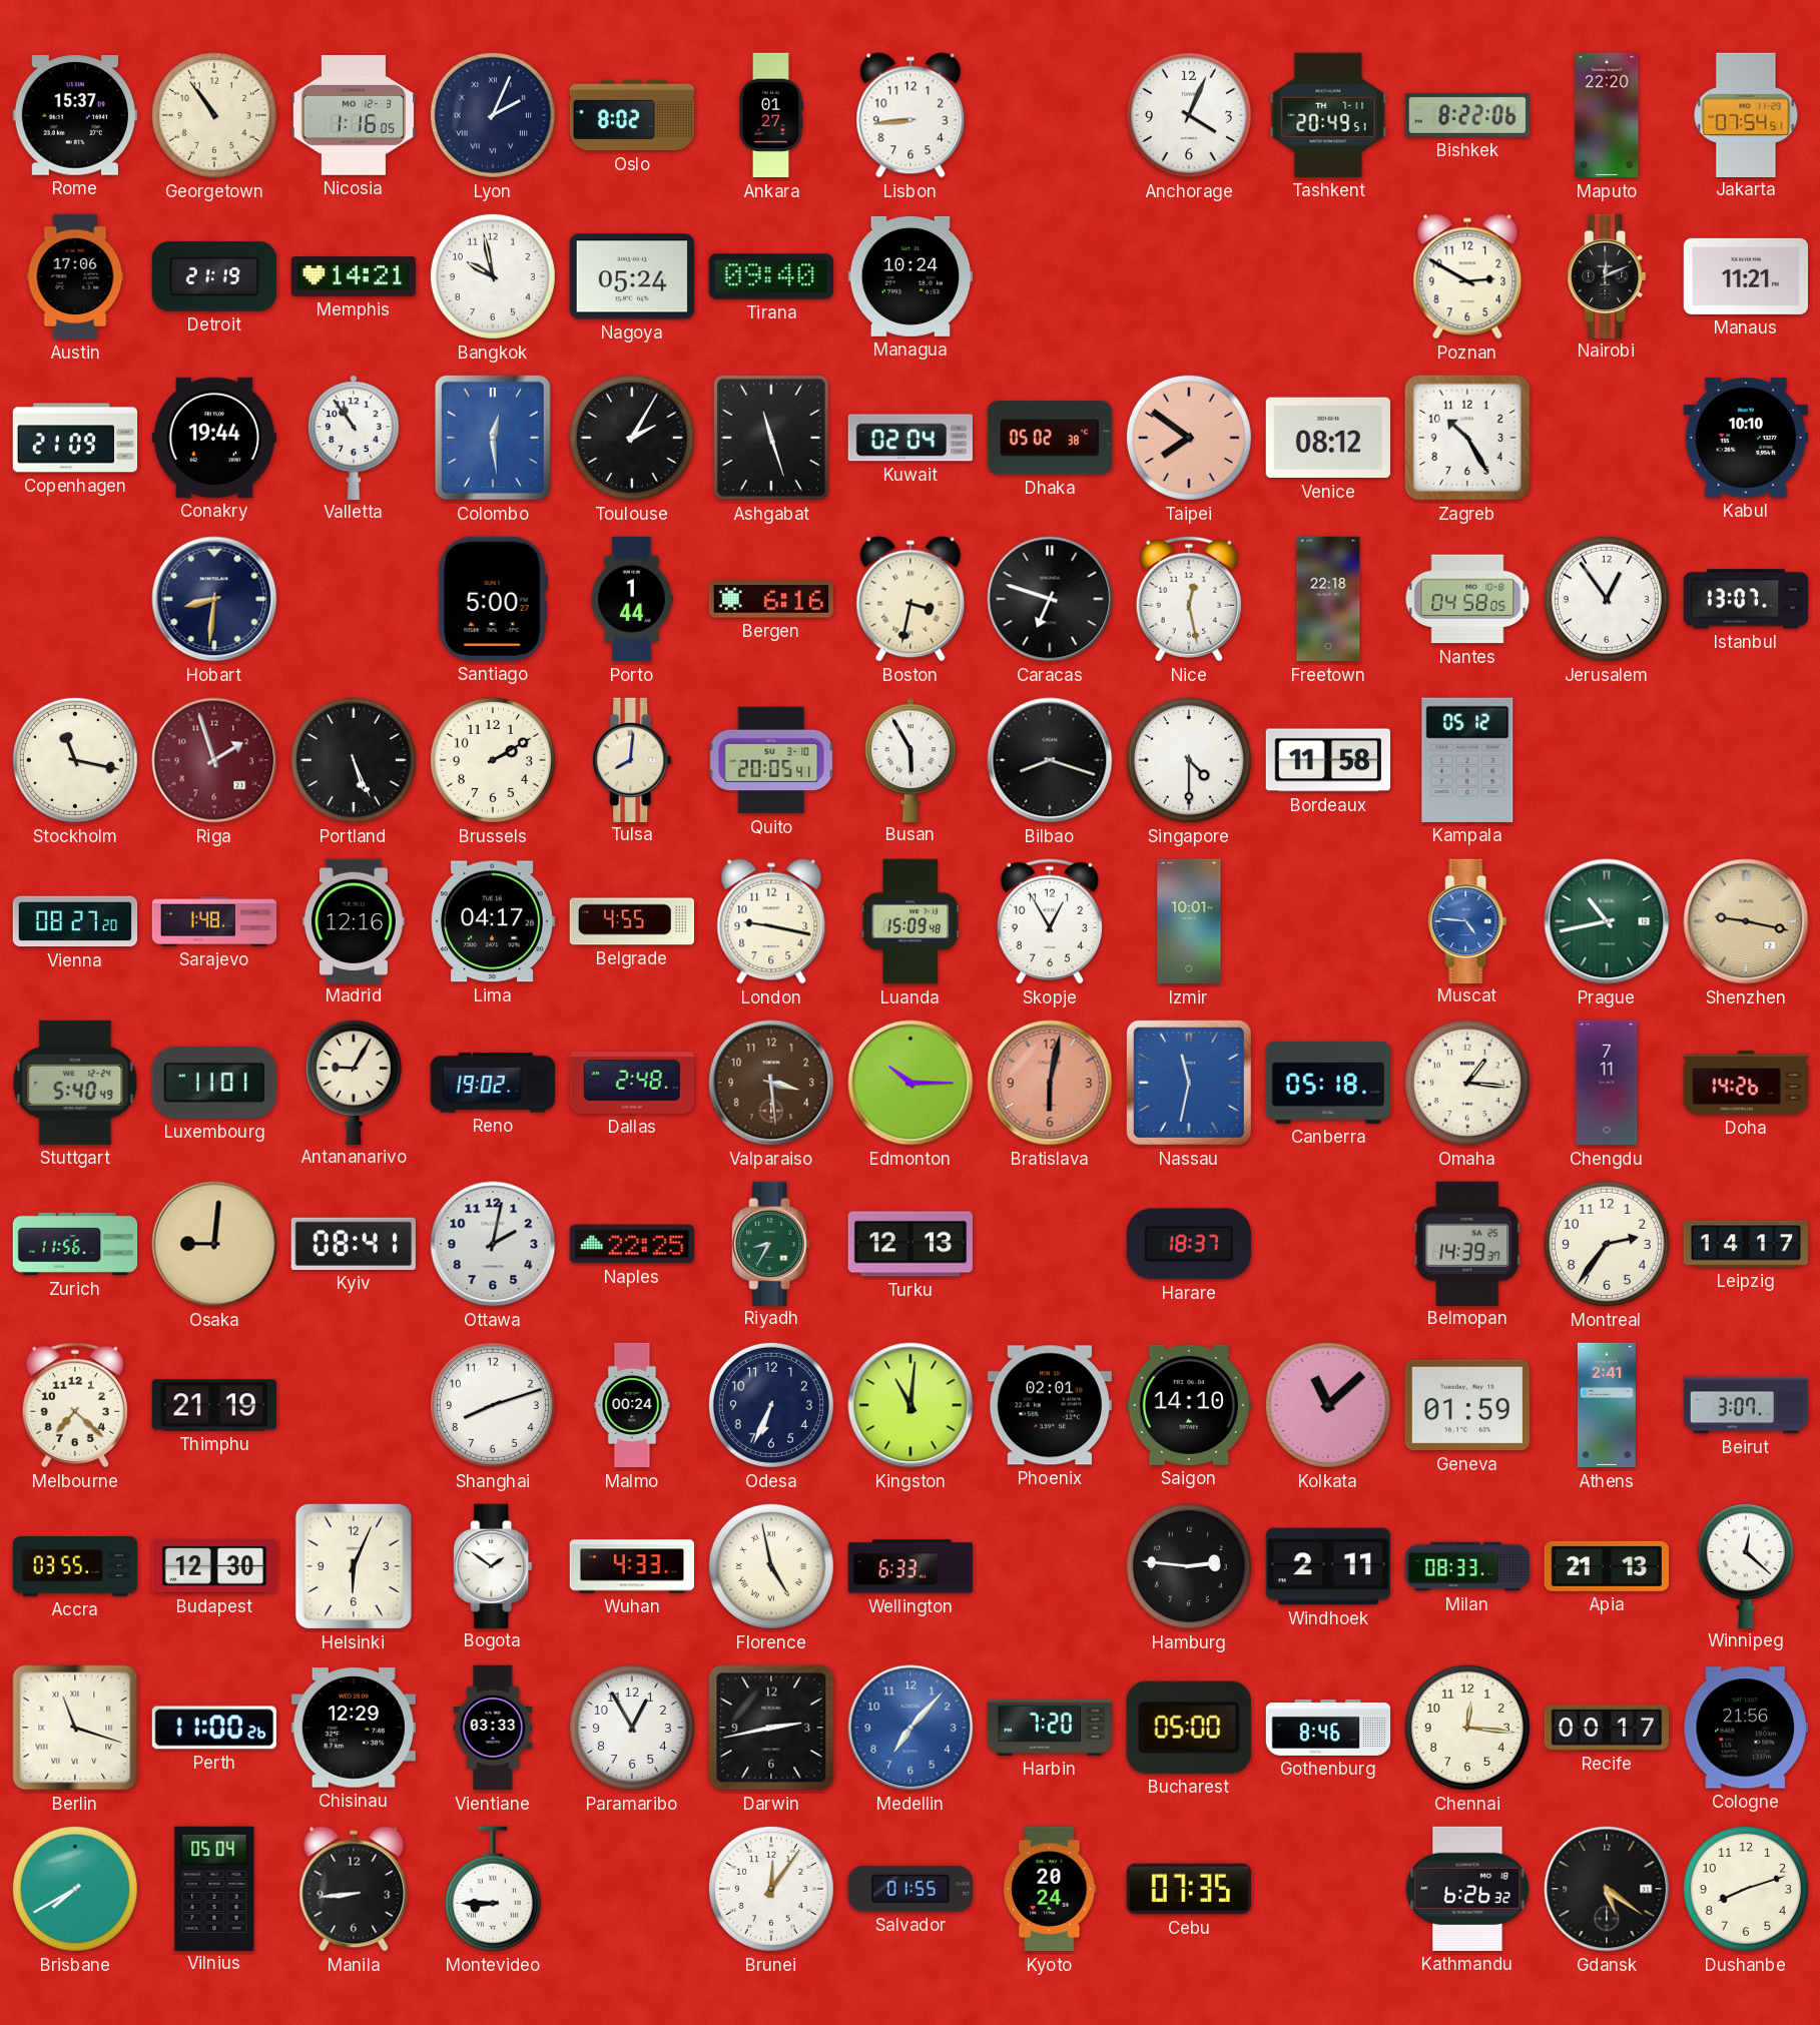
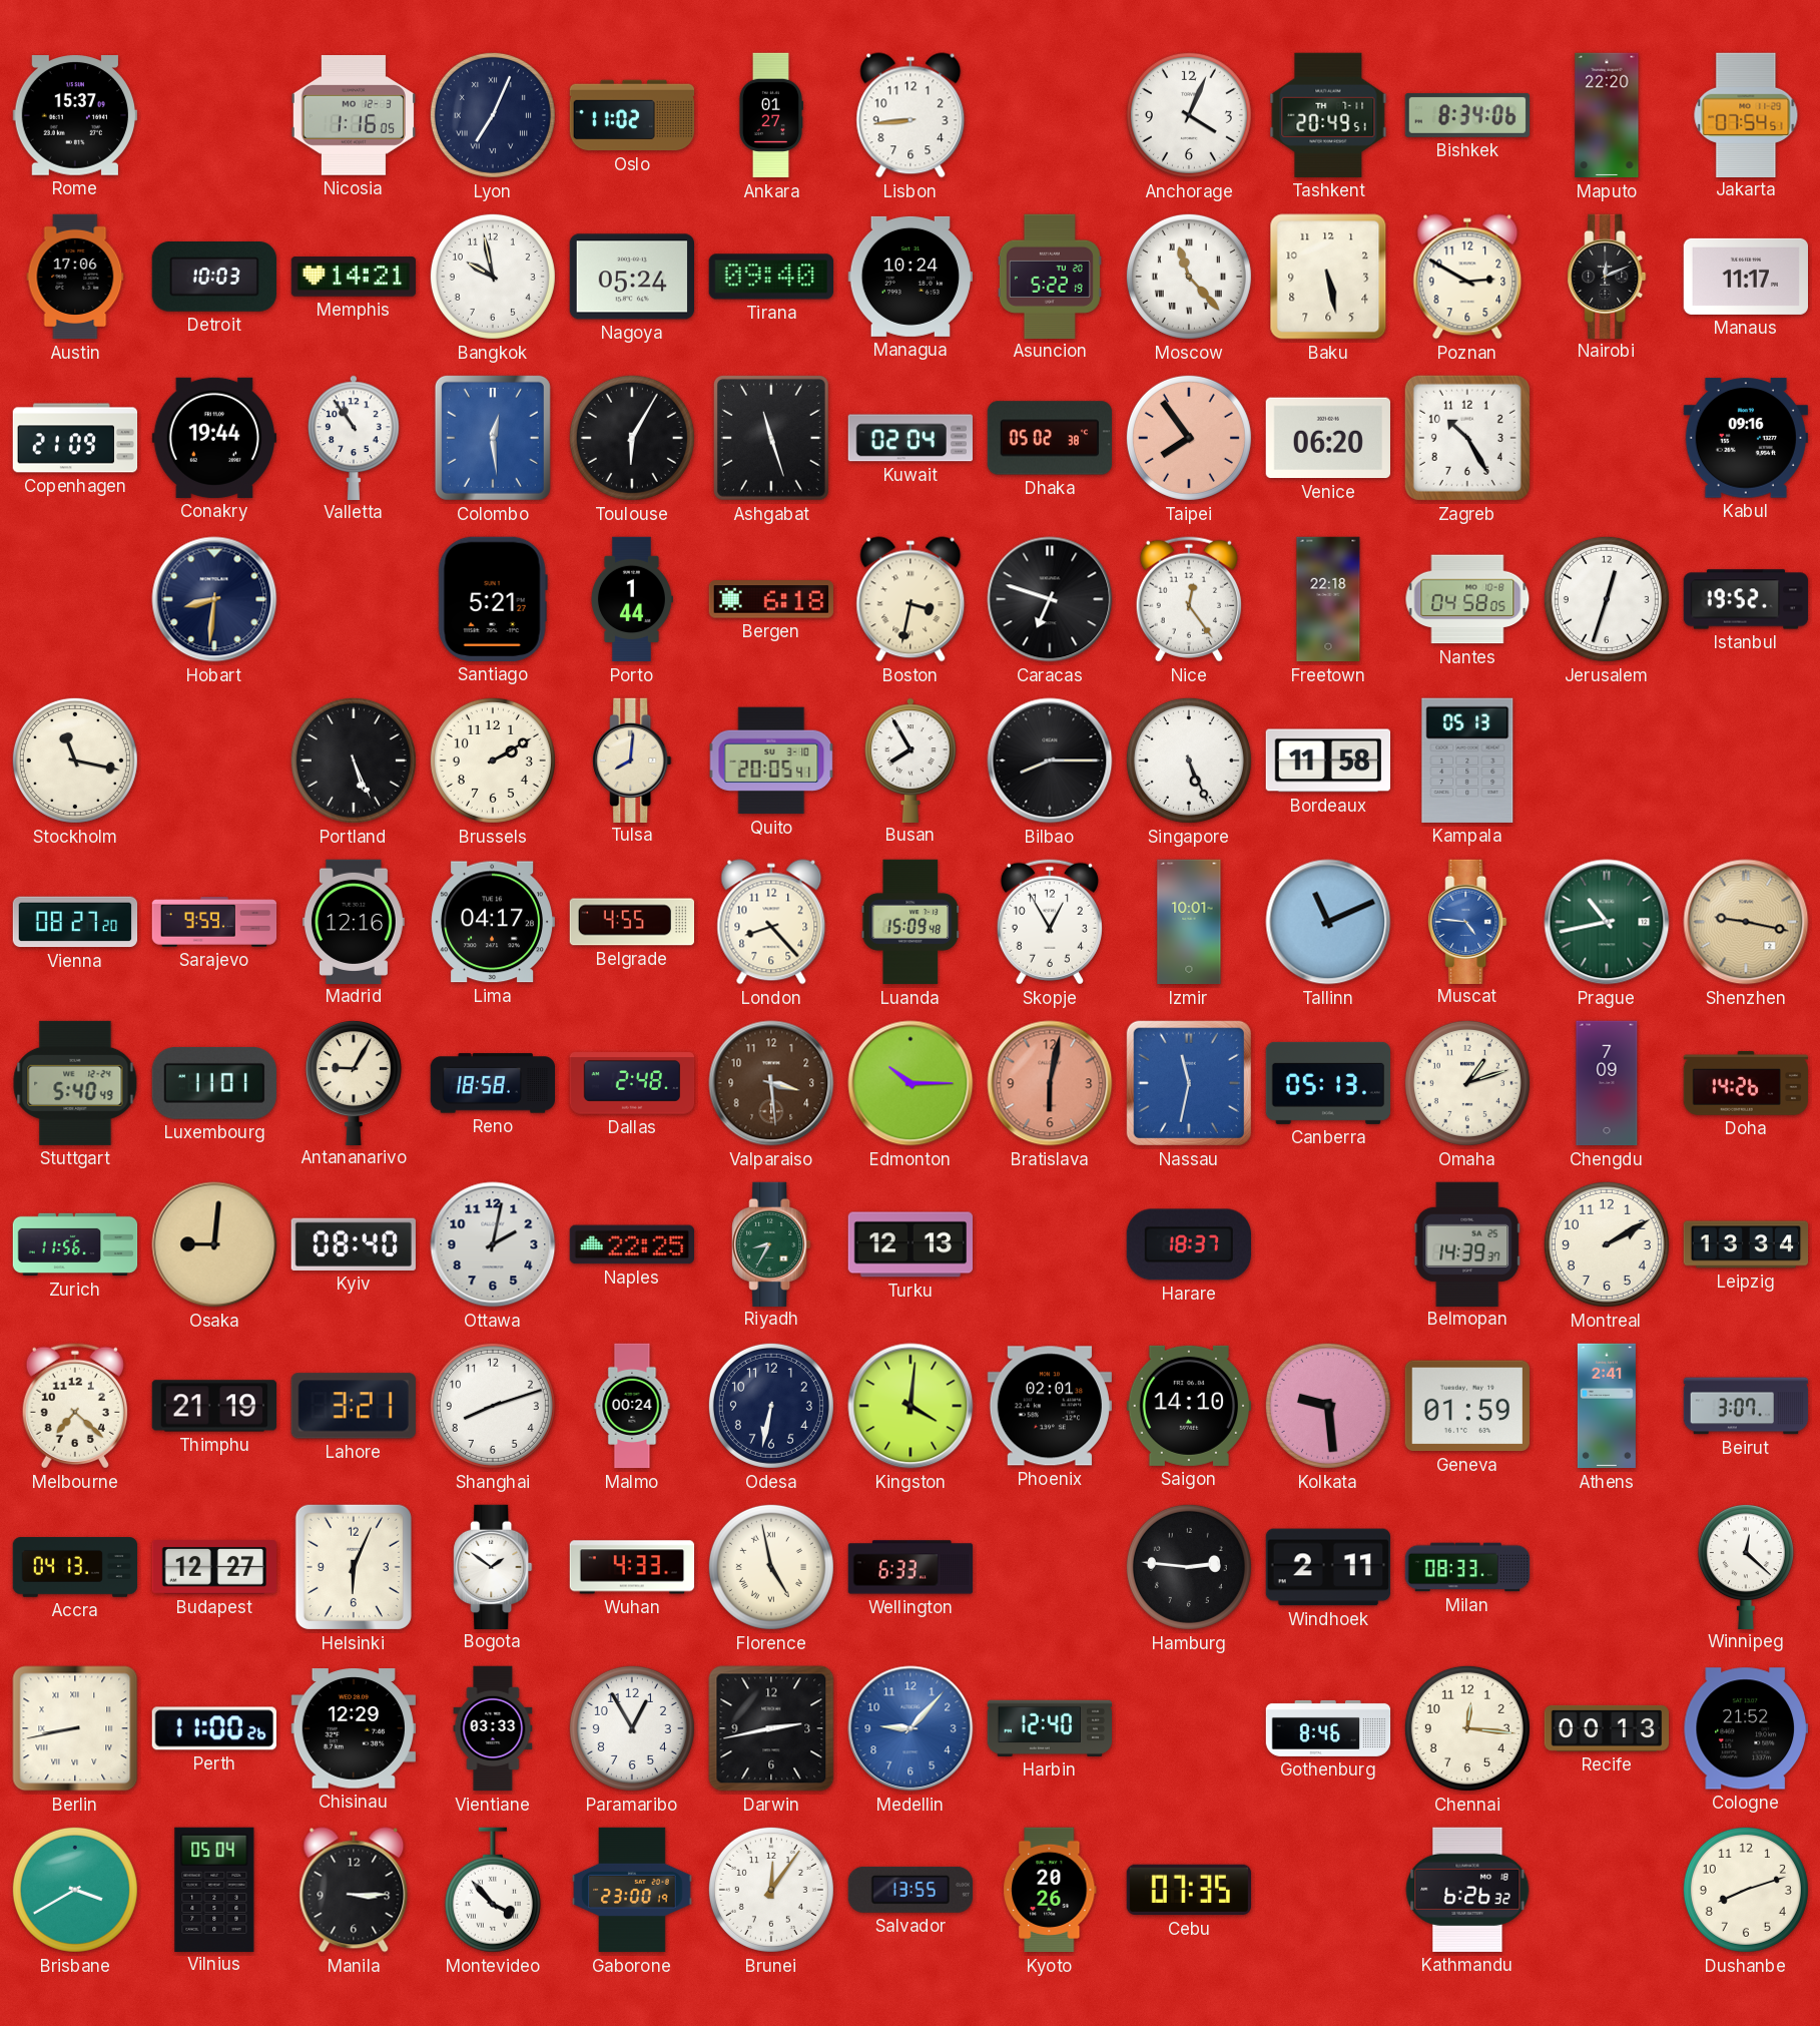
Georgetown: 10:54 -> none (214, 115)
Lyon: 2:04 -> 7:04 (493, 115)
Oslo: 8:02 -> 11:02 (632, 115)
Bishkek: 8:22 -> 8:34 (1467, 115)
Detroit: 21:19 -> 10:03 (214, 278)
Asuncion: none -> 5:22 (1050, 276)
Moscow: none -> 11:23 (1189, 277)
Baku: none -> 5:28 (1328, 277)
Manaus: 11:21 -> 11:17 (1745, 277)
Toulouse: 2:05 -> 6:05 (632, 438)
Taipei: 7:51 -> 7:54 (1189, 438)
Venice: 08:12 -> 06:20 (1328, 438)
Kabul: 10:10 -> 09:16 (1745, 438)
Santiago: 5:00 -> 5:21 (493, 599)
Bergen: 6:16 -> 6:18 (771, 599)
Nice: 12:28 -> 12:24 (1189, 599)
Jerusalem: 12:54 -> 12:33 (1607, 599)
Istanbul: 13:07 -> 19:52 (1746, 599)
Riga: 1:57 -> none (214, 760)
Busan: 5:55 -> 7:55 (911, 759)
Bilbao: 8:18 -> 8:15 (1050, 761)
Singapore: 4:30 -> 5:26 (1189, 761)
Kampala: 05:12 -> 05:13 (1467, 761)
Sarajevo: 1:48 -> 9:59 (214, 922)
London: 9:17 -> 8:23 (771, 922)
Tallinn: none -> 11:11 (1328, 922)
Reno: 19:02 -> 18:58 (492, 1083)
Canberra: 05:18 -> 05:13 (1328, 1083)
Omaha: 1:16 -> 1:12 (1467, 1083)
Chengdu: 7:11 -> 7:09 (1607, 1083)
Kyiv: 08:41 -> 08:40 (354, 1244)
Montreal: 2:36 -> 2:10 (1607, 1244)
Leipzig: 14:17 -> 13:34 (1746, 1244)
Lahore: none -> 3:21 (354, 1406)
Odesa: 6:34 -> 6:32 (771, 1406)
Kingston: 11:01 -> 4:01 (911, 1406)
Kolkata: 11:08 -> 9:29 (1328, 1406)
Accra: 03:55 -> 04:13 (75, 1567)
Budapest: 12:30 -> 12:27 (213, 1568)
Apia: 21:13 -> none (1607, 1566)
Berlin: 11:18 -> 8:43 (75, 1728)
Medellin: 7:07 -> 9:07 (911, 1728)
Harbin: 7:20 -> 12:40 (1049, 1728)
Bucharest: 05:00 -> none (1189, 1728)
Recife: 00:17 -> 00:13 (1607, 1728)
Cologne: 21:56 -> 21:52 (1745, 1728)
Brisbane: 7:40 -> 3:40 (75, 1890)
Manila: 8:44 -> 3:15 (354, 1890)
Montevideo: 8:45 -> 3:53 (493, 1890)
Gaborone: none -> 23:00 (632, 1890)
Salvador: 01:55 -> 13:55 (911, 1890)
Kyoto: 20:24 -> 20:26 (1050, 1890)
Gdansk: 5:21 -> none (1607, 1889)
